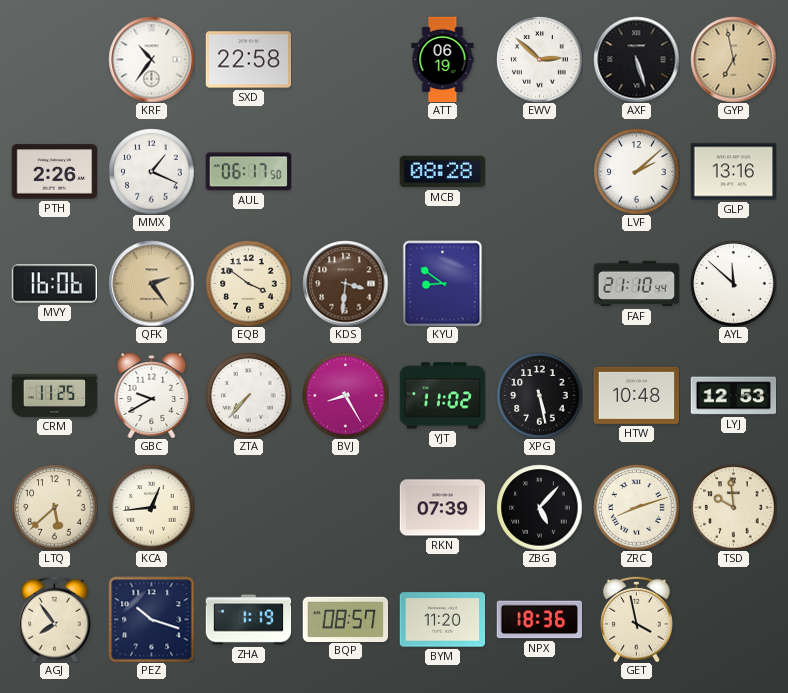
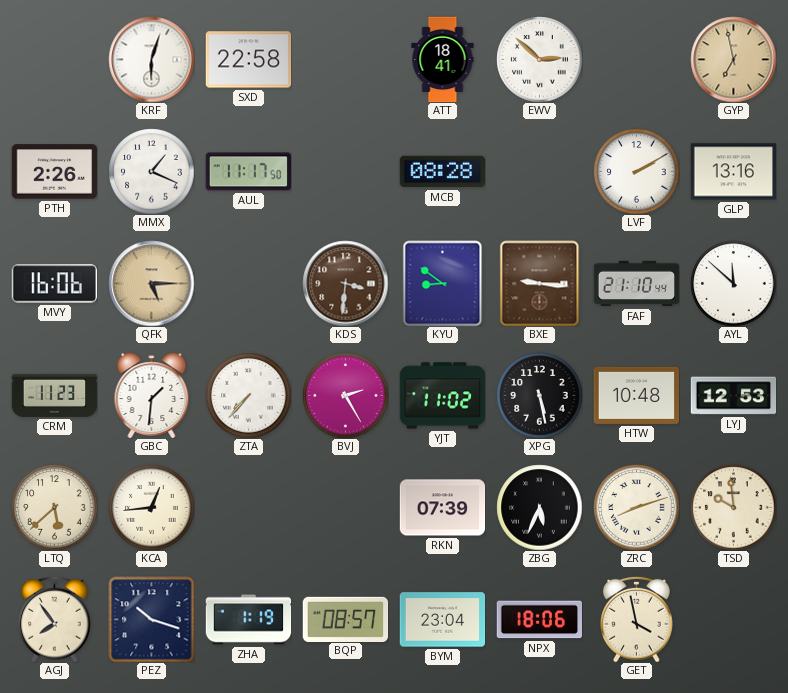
KRF: 10:36 -> 6:03 (151, 59)
ATT: 06:19 -> 18:41 (443, 59)
AXF: 5:27 -> none (636, 59)
AUL: 06:17 -> 11:17 (248, 172)
LVF: 2:08 -> 2:10 (636, 171)
QFK: 2:24 -> 5:15 (151, 283)
EQB: 3:51 -> none (248, 283)
BXE: none -> 9:16 (540, 283)
CRM: 11:25 -> 11:23 (54, 395)
GBC: 9:40 -> 1:31 (152, 395)
BVJ: 8:25 -> 2:25 (345, 395)
ZBG: 5:07 -> 5:34 (539, 507)
BYM: 11:20 -> 23:04 (442, 620)
NPX: 18:36 -> 18:06 (539, 620)
